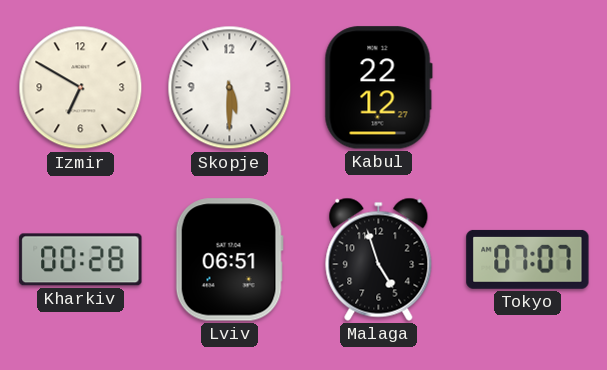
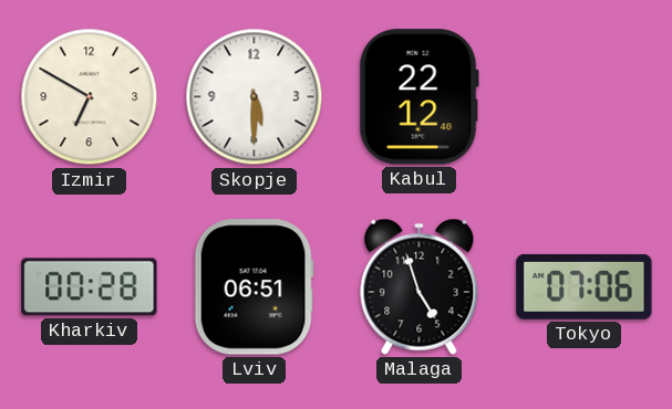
Kabul: 22:12:27 -> 22:12:40 (418, 97)
Tokyo: 07:07 -> 07:06 (585, 286)
